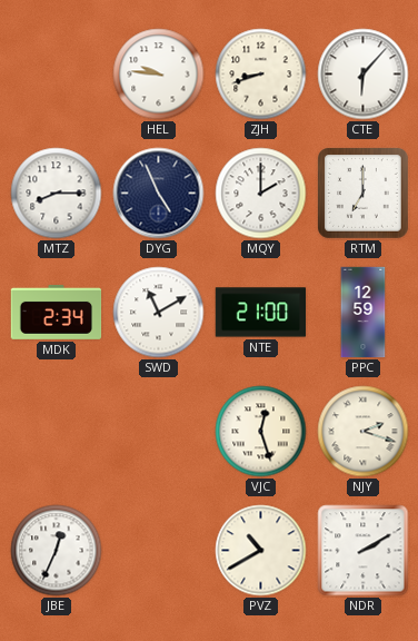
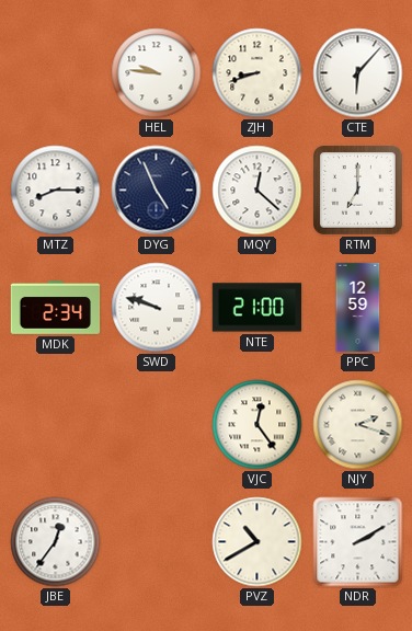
MQY: 2:00 -> 12:22 (257, 191)
SWD: 11:10 -> 9:48 (157, 308)
VJC: 12:27 -> 12:24 (257, 425)
JBE: 12:34 -> 12:36 (56, 542)
